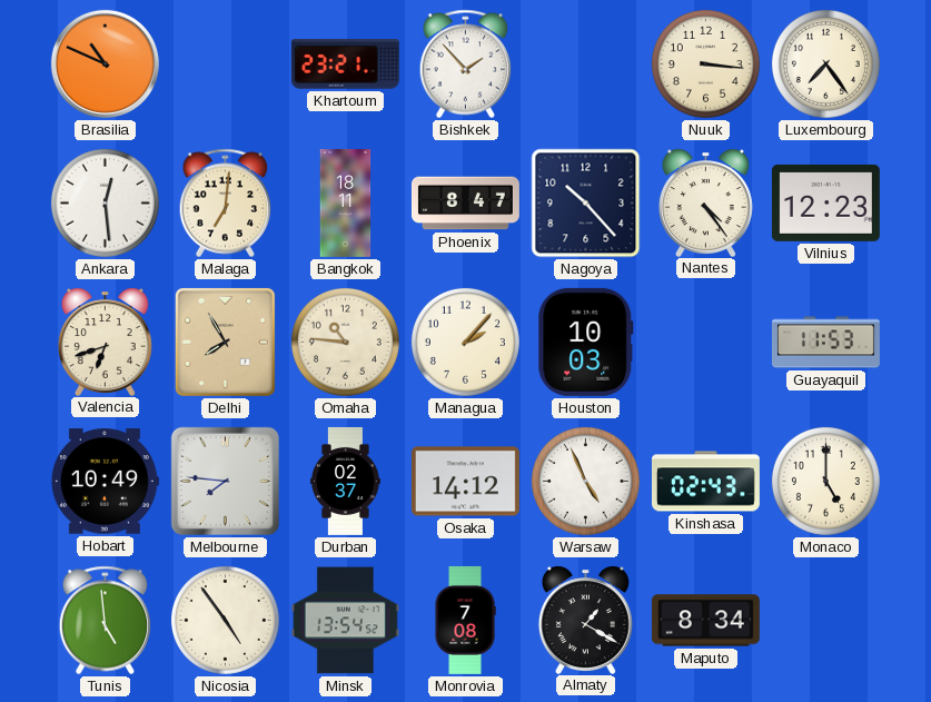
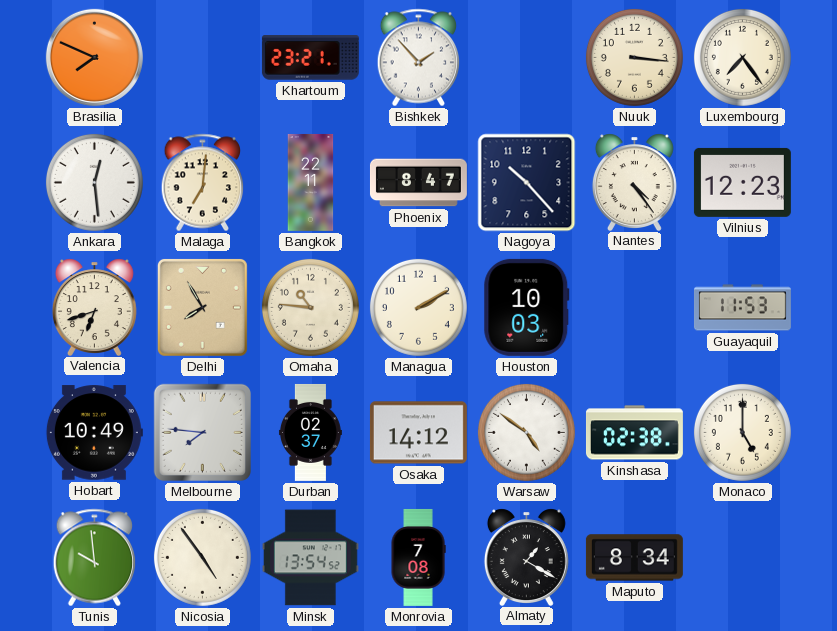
Brasilia: 10:49 -> 7:49 (94, 57)
Bangkok: 18:11 -> 22:11 (311, 182)
Managua: 2:07 -> 2:10 (418, 307)
Warsaw: 4:56 -> 4:51 (526, 432)
Kinshasa: 02:43 -> 02:38 (634, 433)
Tunis: 4:59 -> 9:59 (95, 558)
